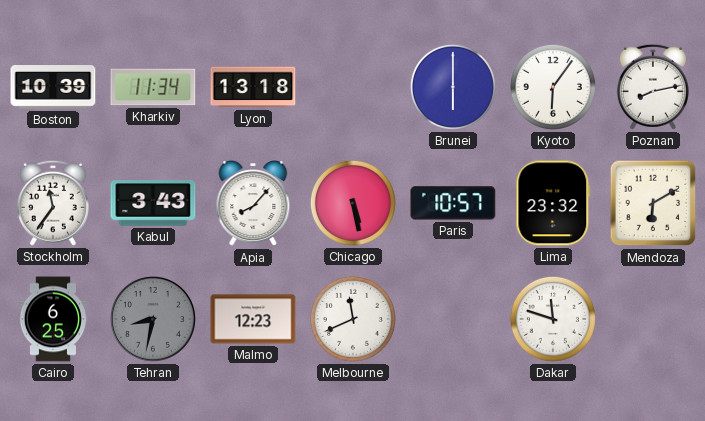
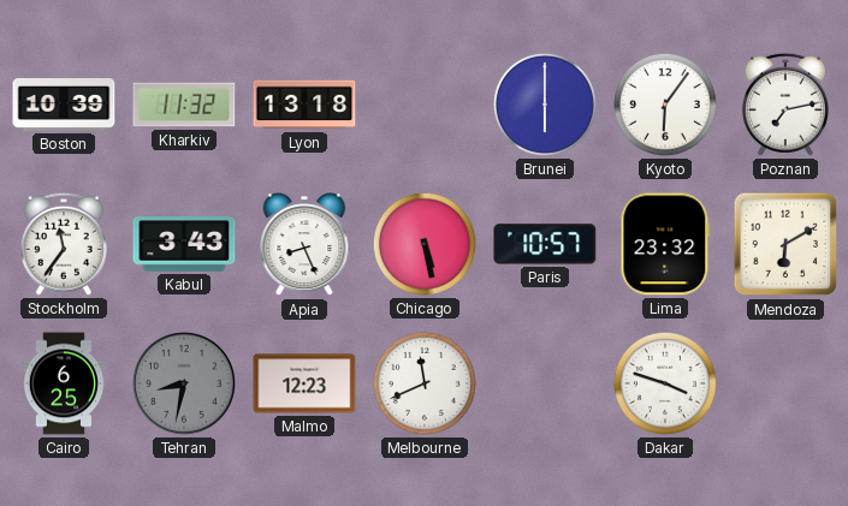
Kharkiv: 11:34 -> 11:32 (184, 105)
Poznan: 8:13 -> 7:13 (785, 105)
Apia: 8:07 -> 8:26 (304, 245)
Dakar: 11:48 -> 3:48 (665, 383)
